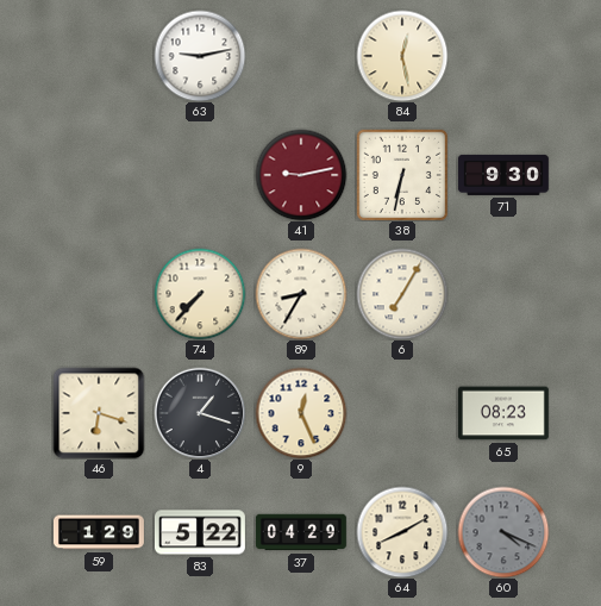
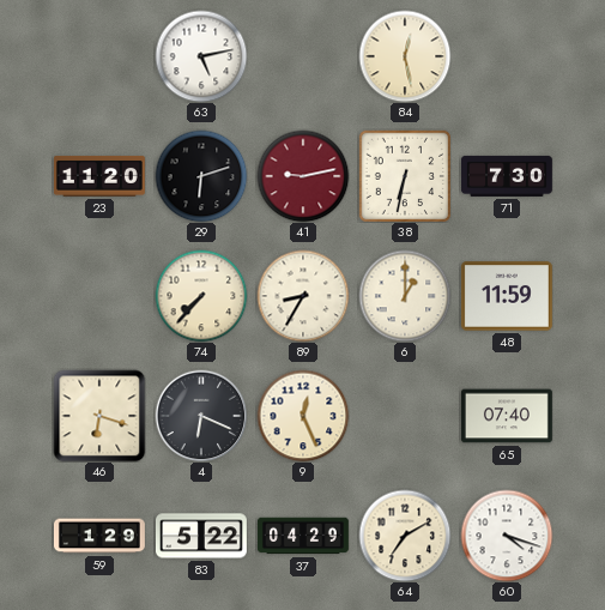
63: 9:13 -> 5:13 (201, 56)
23: none -> 11:20 (99, 176)
29: none -> 6:12 (201, 176)
71: 9:30 -> 7:30 (508, 176)
6: 7:05 -> 1:00 (405, 296)
48: none -> 11:59 (507, 296)
4: 1:18 -> 6:19 (201, 416)
65: 08:23 -> 07:40 (507, 416)
64: 8:10 -> 7:10 (405, 536)
60: 4:19 -> 4:18 (507, 536)
60 dial: grey -> white (507, 536)
